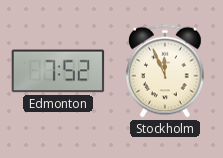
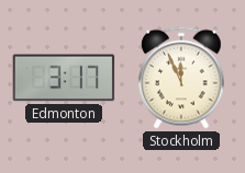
Edmonton: 7:52 -> 3:17 (64, 78)
